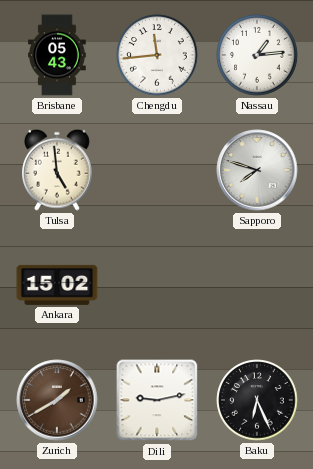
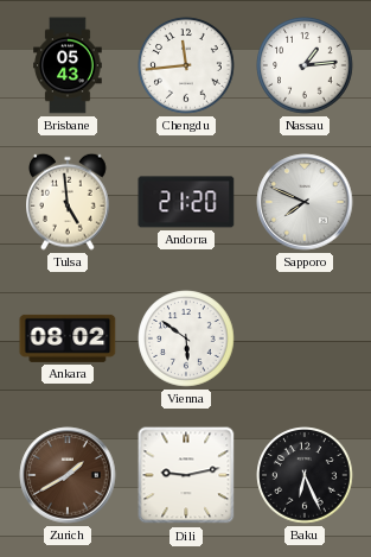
Andorra: none -> 21:20 (186, 202)
Sapporo: 7:48 -> 7:49 (305, 202)
Ankara: 15:02 -> 08:02 (68, 338)
Vienna: none -> 5:51 (186, 338)
